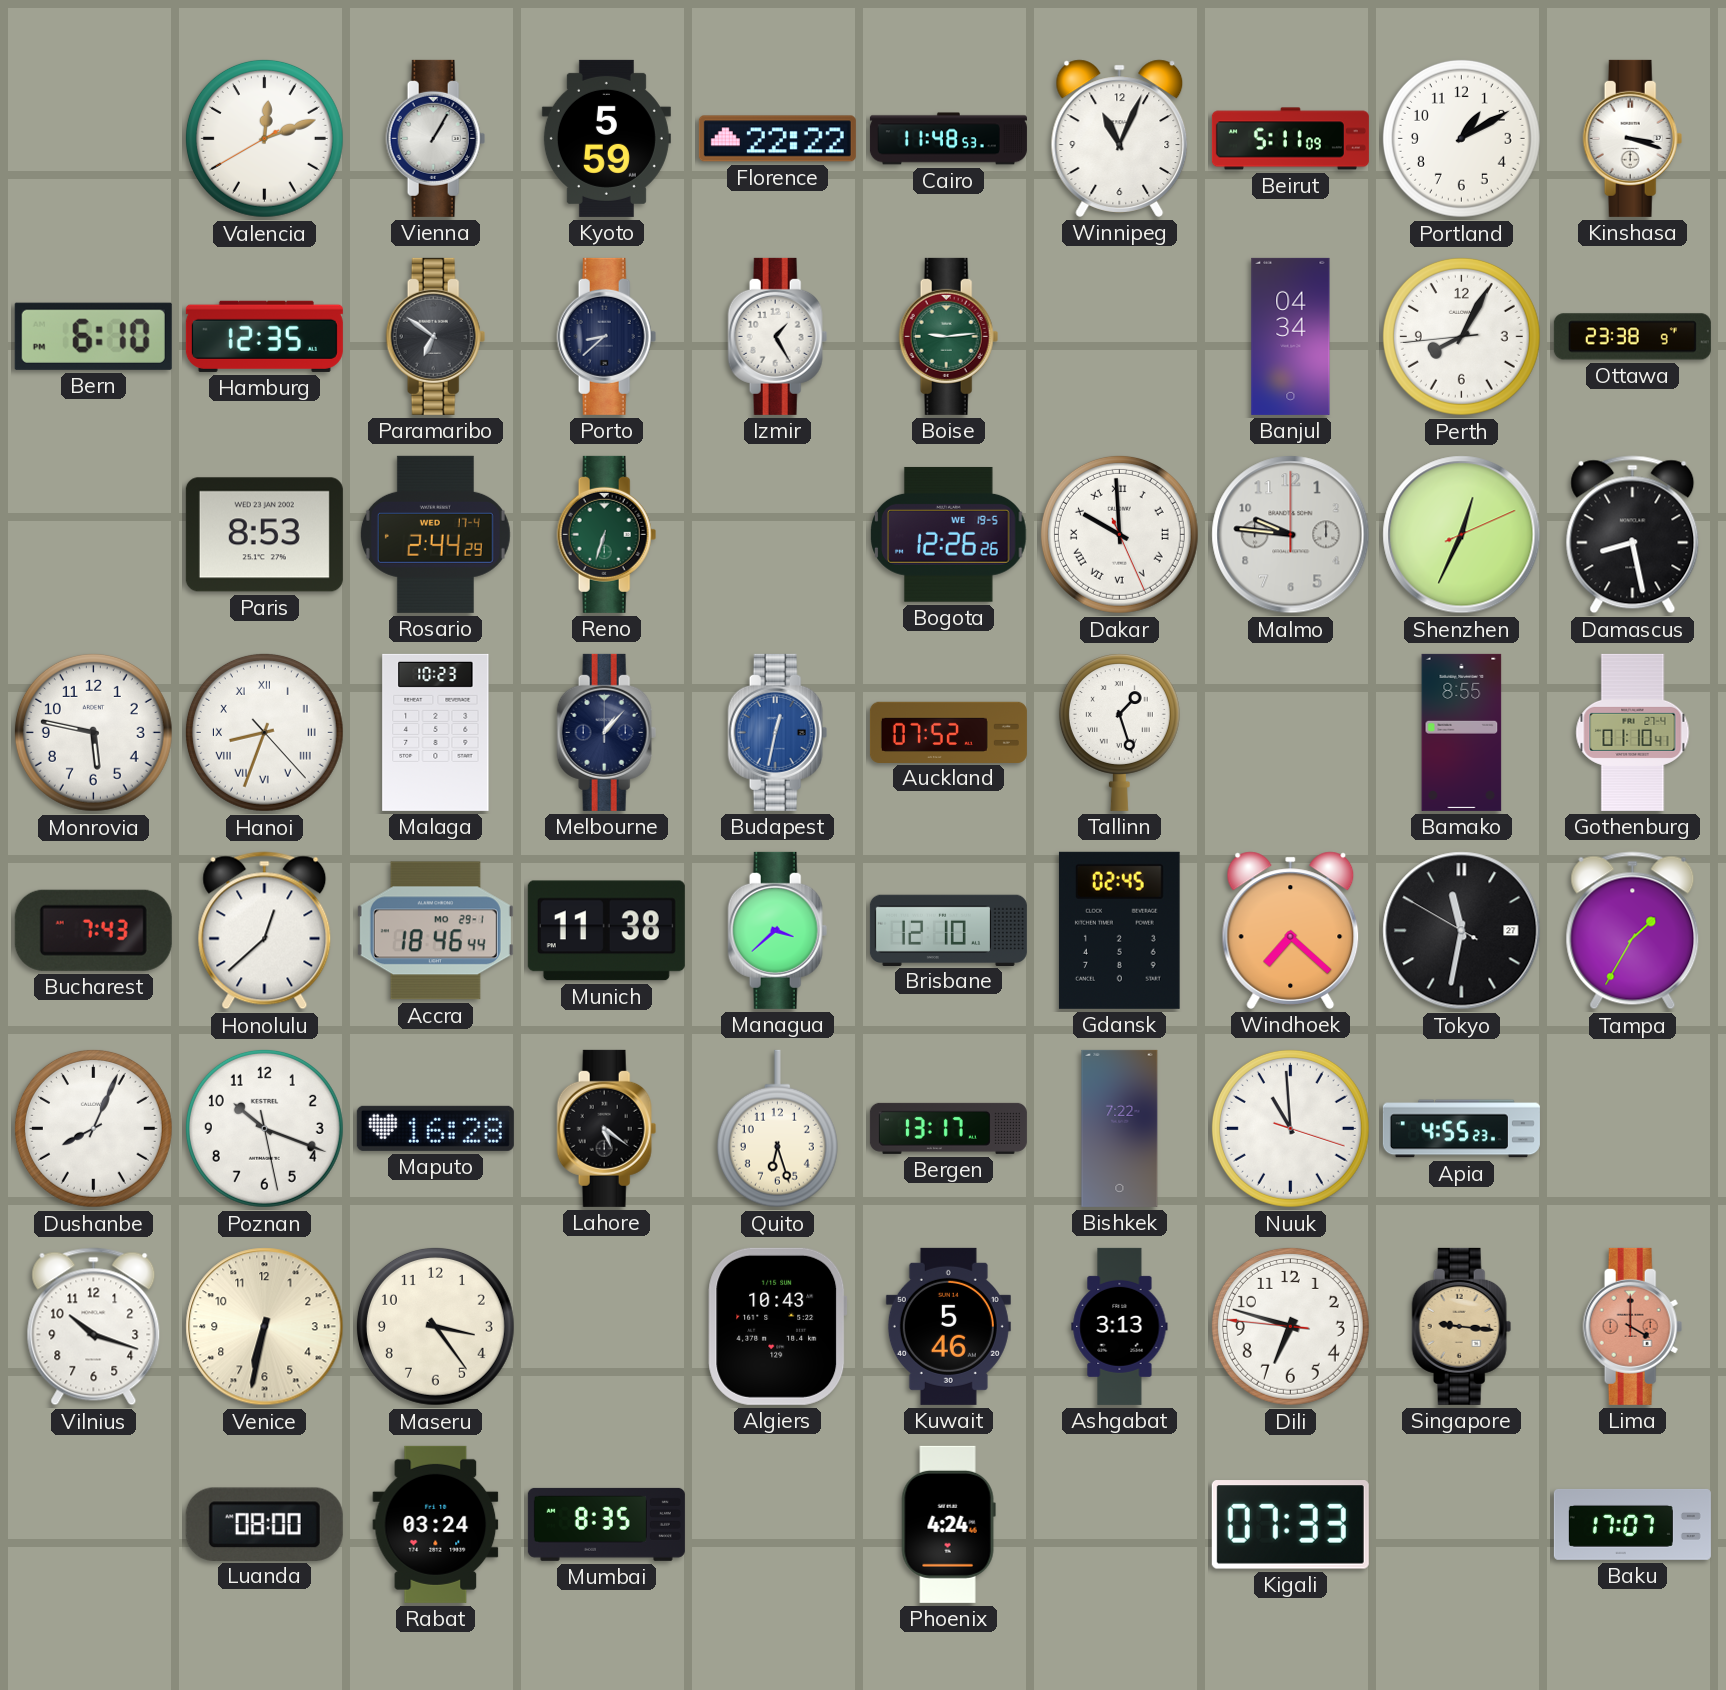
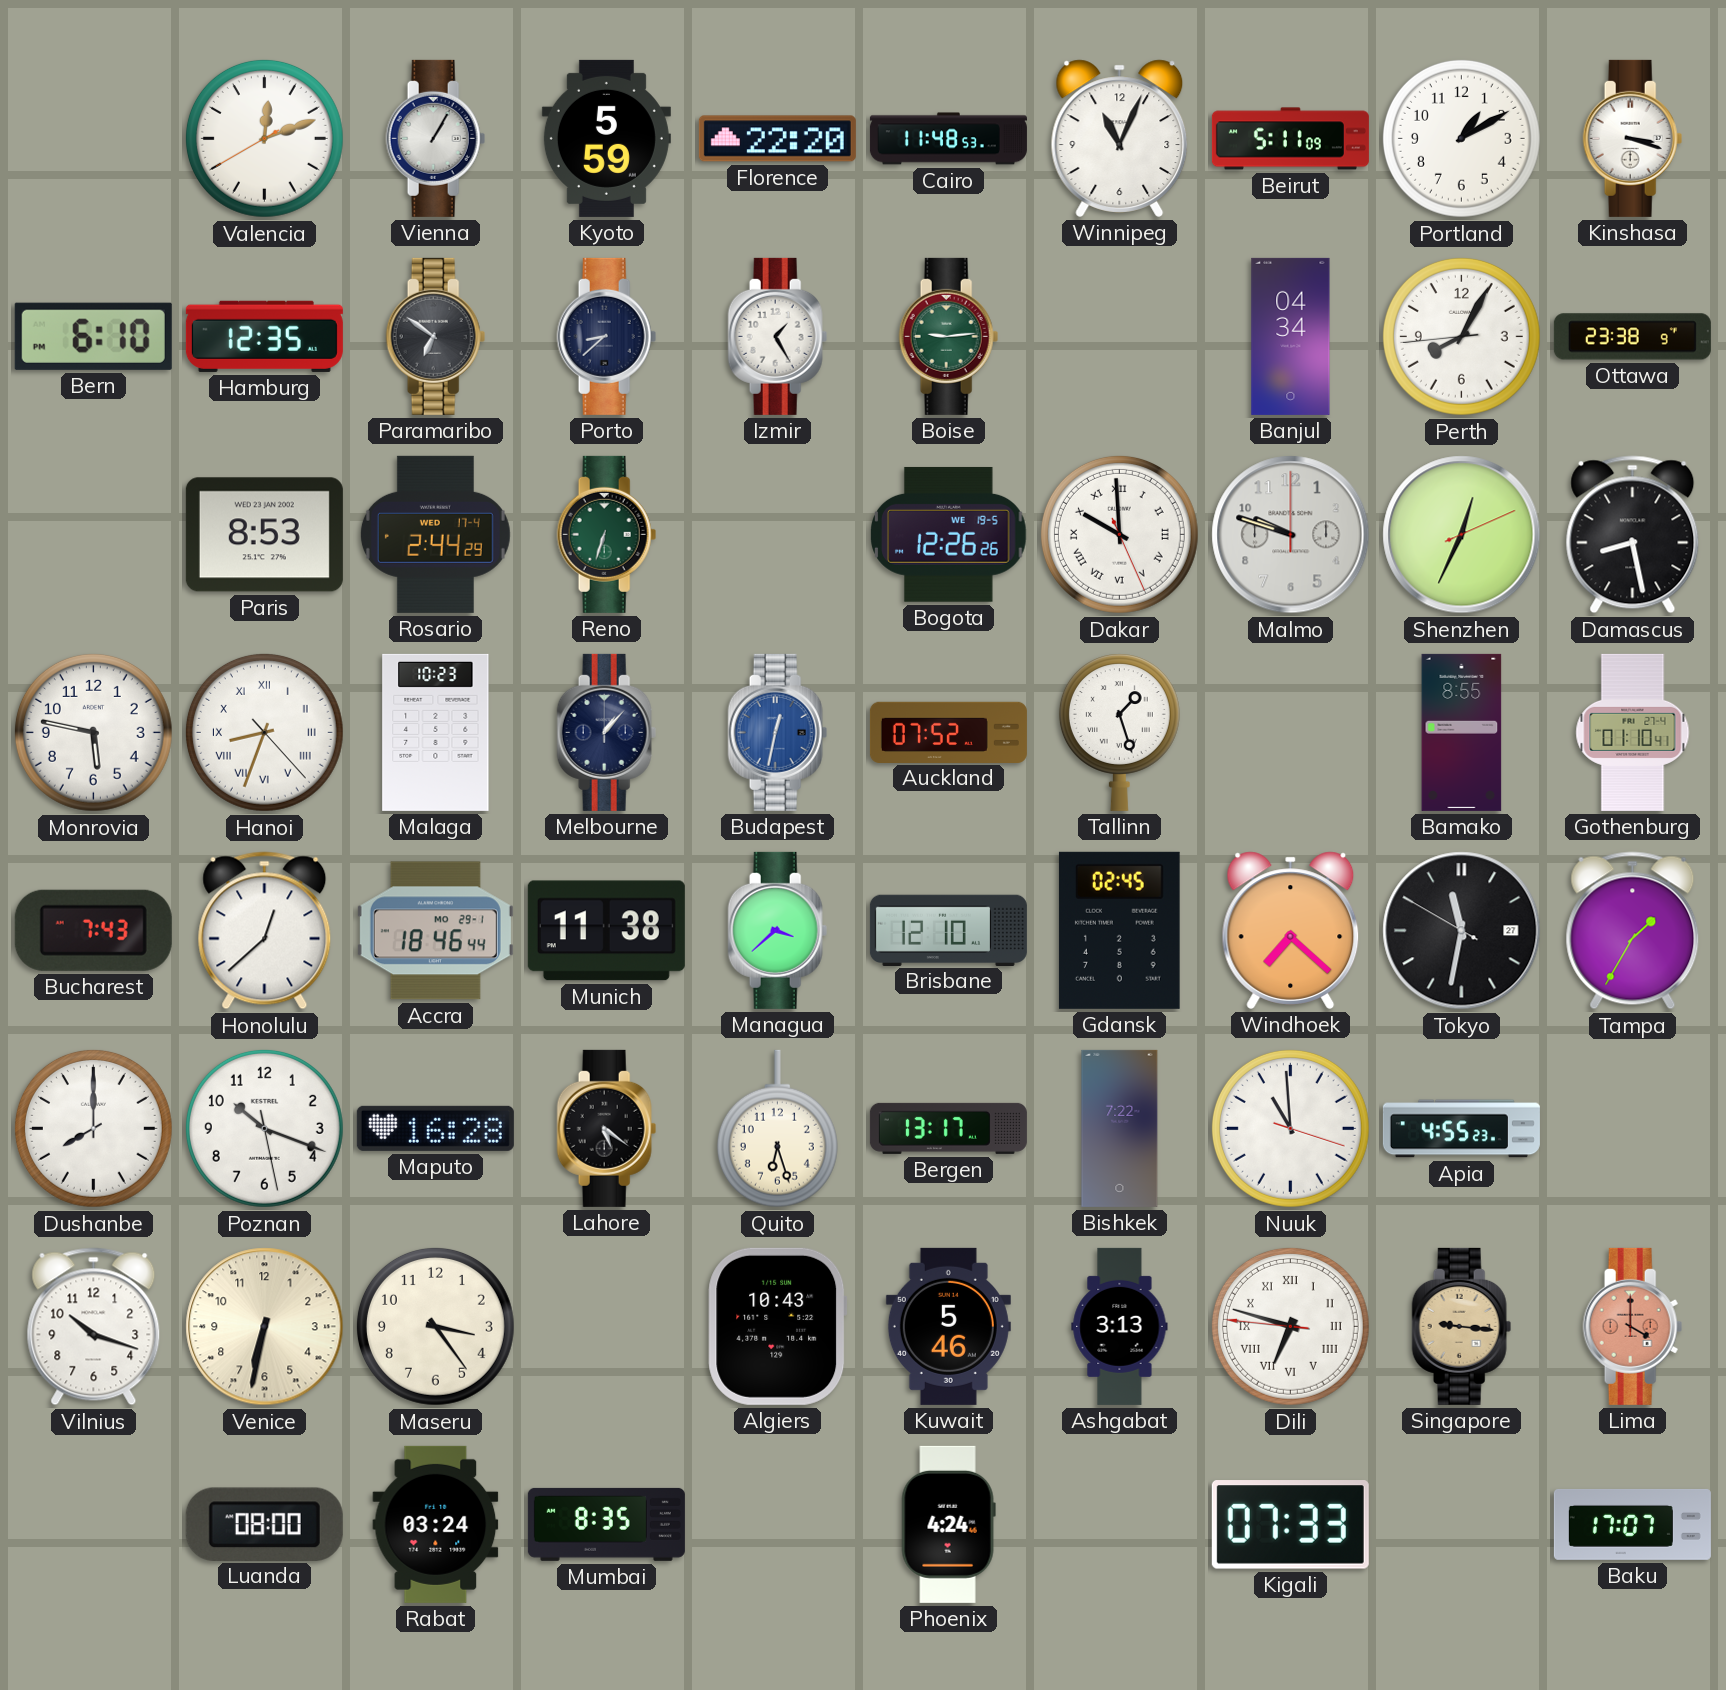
Florence: 22:22 -> 22:20 (777, 139)
Malmo: 9:46 -> 9:48 (1291, 535)
Dushanbe: 8:04 -> 8:00 (93, 1128)
Dili numerals: Arabic -> Roman (1290, 1326)
